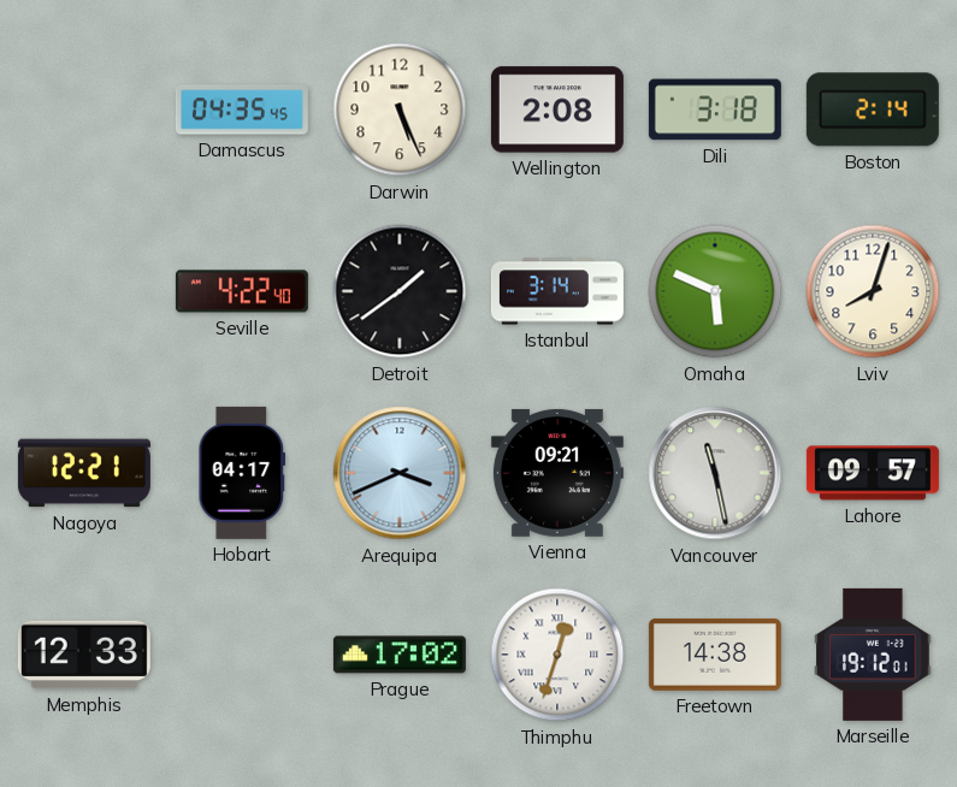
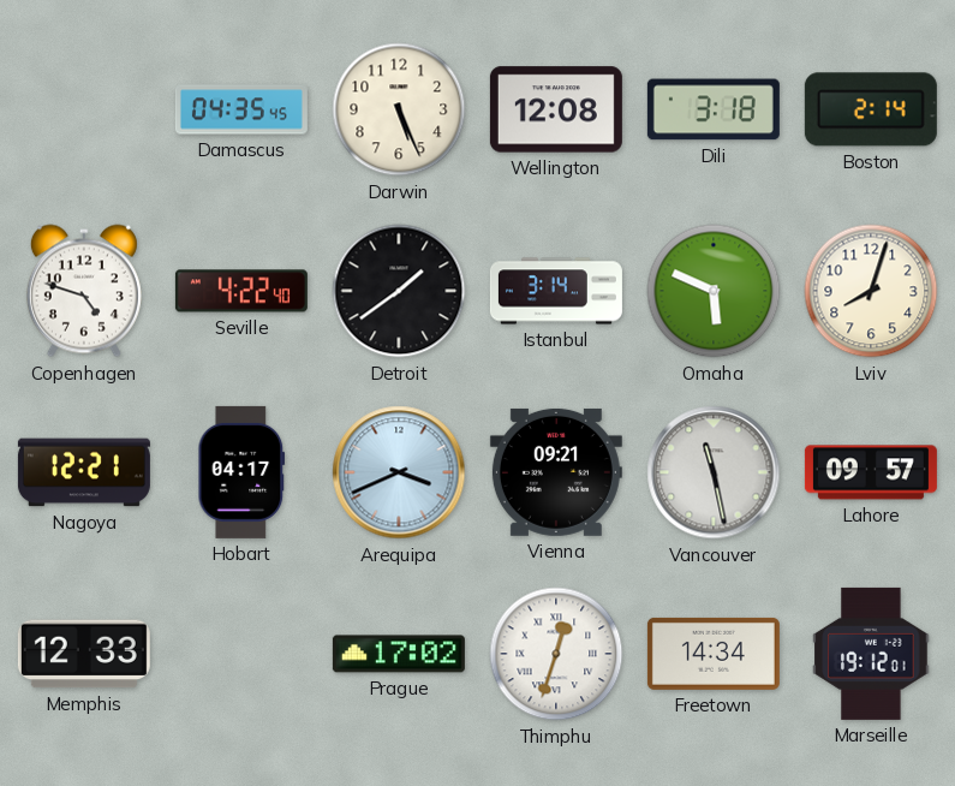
Wellington: 2:08 -> 12:08 (556, 109)
Copenhagen: none -> 4:48 (84, 291)
Freetown: 14:38 -> 14:34 (714, 654)
